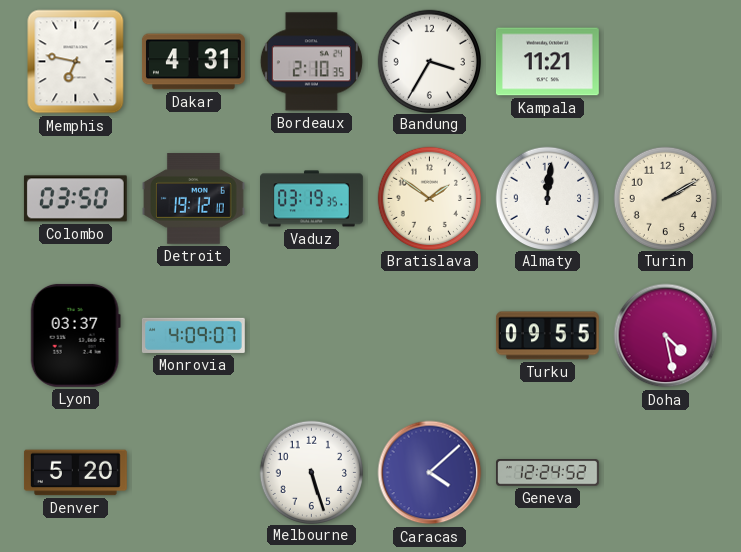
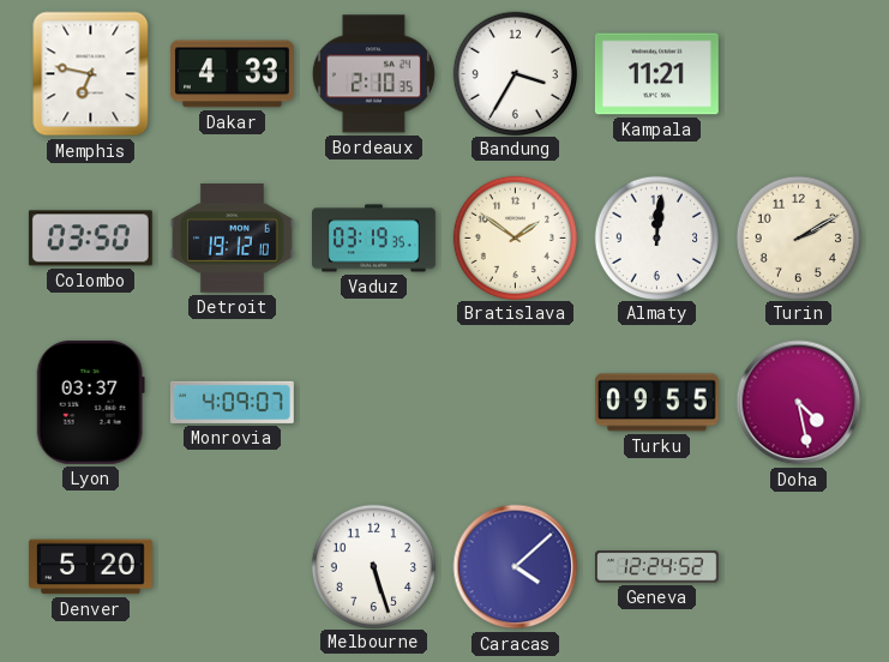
Dakar: 4:31 -> 4:33 (232, 74)
